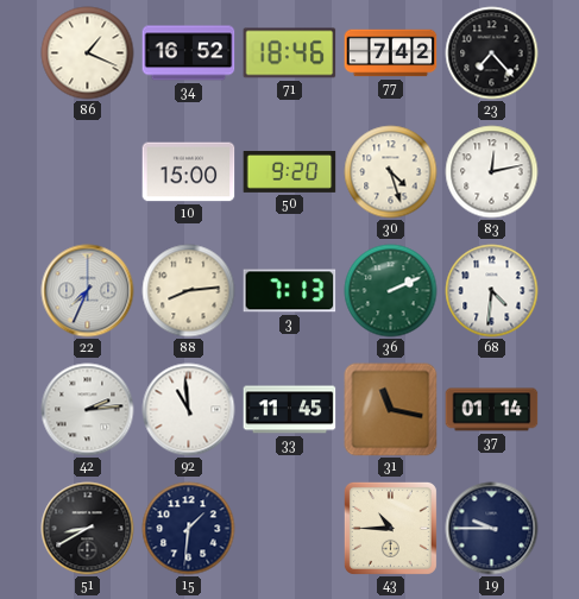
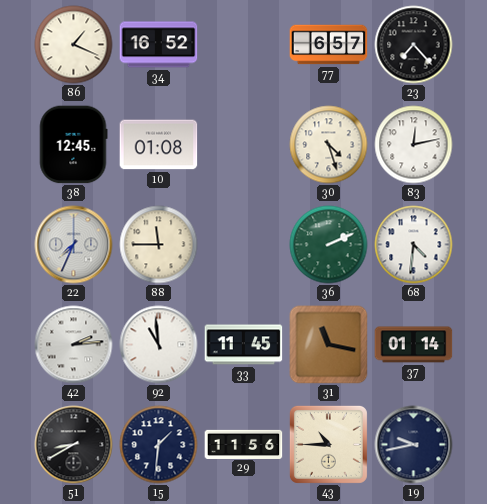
71: 18:46 -> none (290, 53)
77: 7:42 -> 6:57 (329, 45)
38: none -> 12:45 (73, 145)
10: 15:00 -> 01:08 (159, 145)
50: 9:20 -> none (290, 172)
88: 8:14 -> 11:45 (159, 245)
3: 7:13 -> none (290, 291)
29: none -> 11:56 (244, 444)
19: 9:45 -> 9:43 (414, 445)
